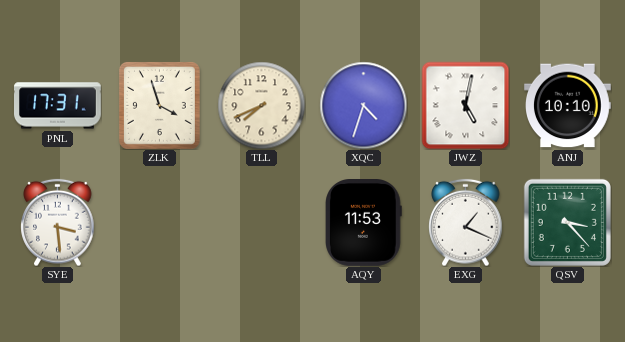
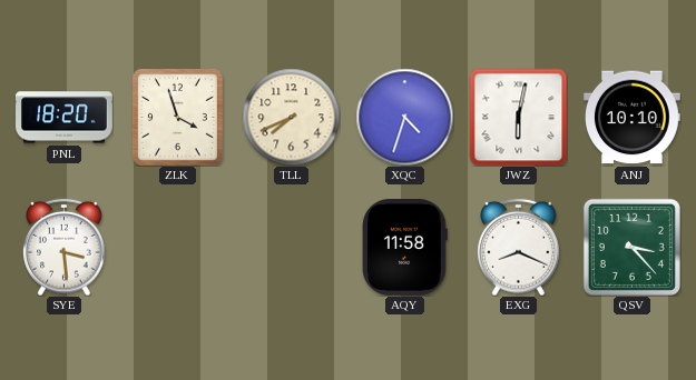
PNL: 17:31 -> 18:20 (65, 118)
JWZ: 5:02 -> 6:02 (518, 117)
AQY: 11:53 -> 11:58 (405, 248)
EXG: 1:19 -> 8:19 (519, 247)
